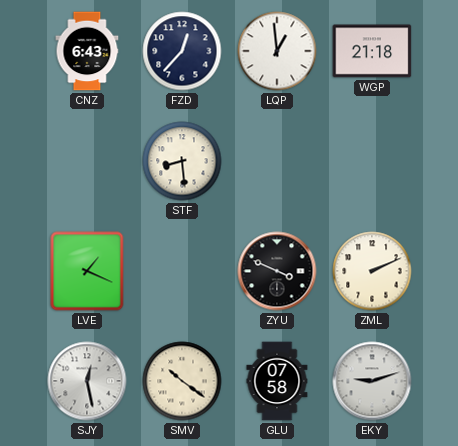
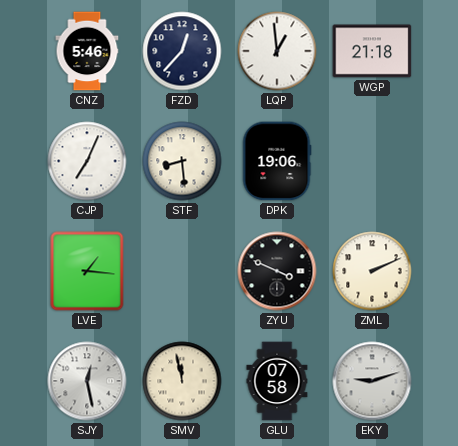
CNZ: 6:43 -> 5:46 (87, 51)
CJP: none -> 7:04 (87, 161)
DPK: none -> 19:06 (277, 161)
LVE: 1:19 -> 1:16 (87, 271)
SMV: 10:21 -> 11:58 (182, 381)
